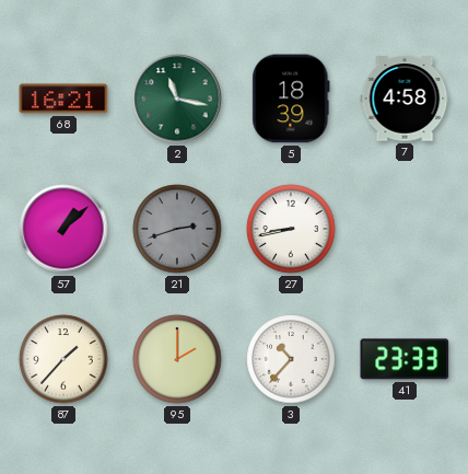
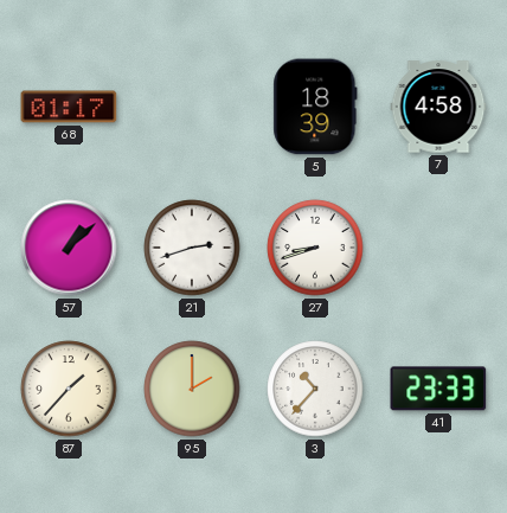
68: 16:21 -> 01:17 (69, 107)
2: 11:17 -> none (177, 99)
21 dial: grey -> white (192, 248)
27: 8:43 -> 8:42 (315, 248)
